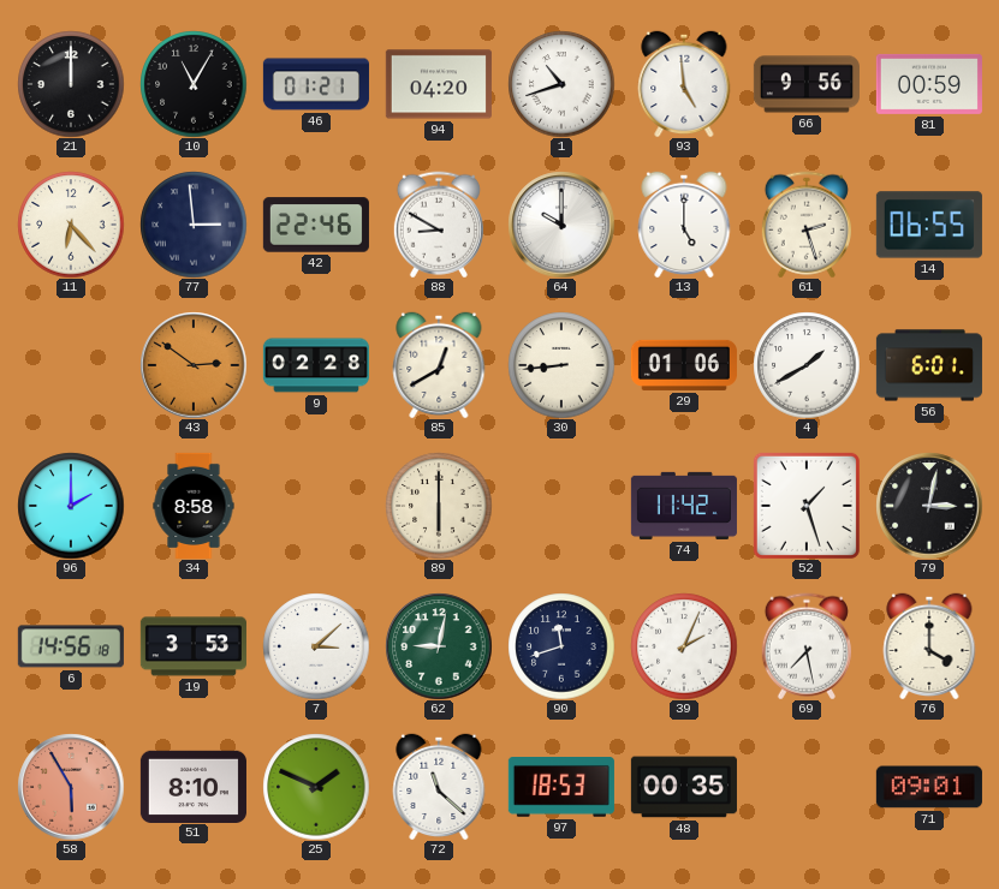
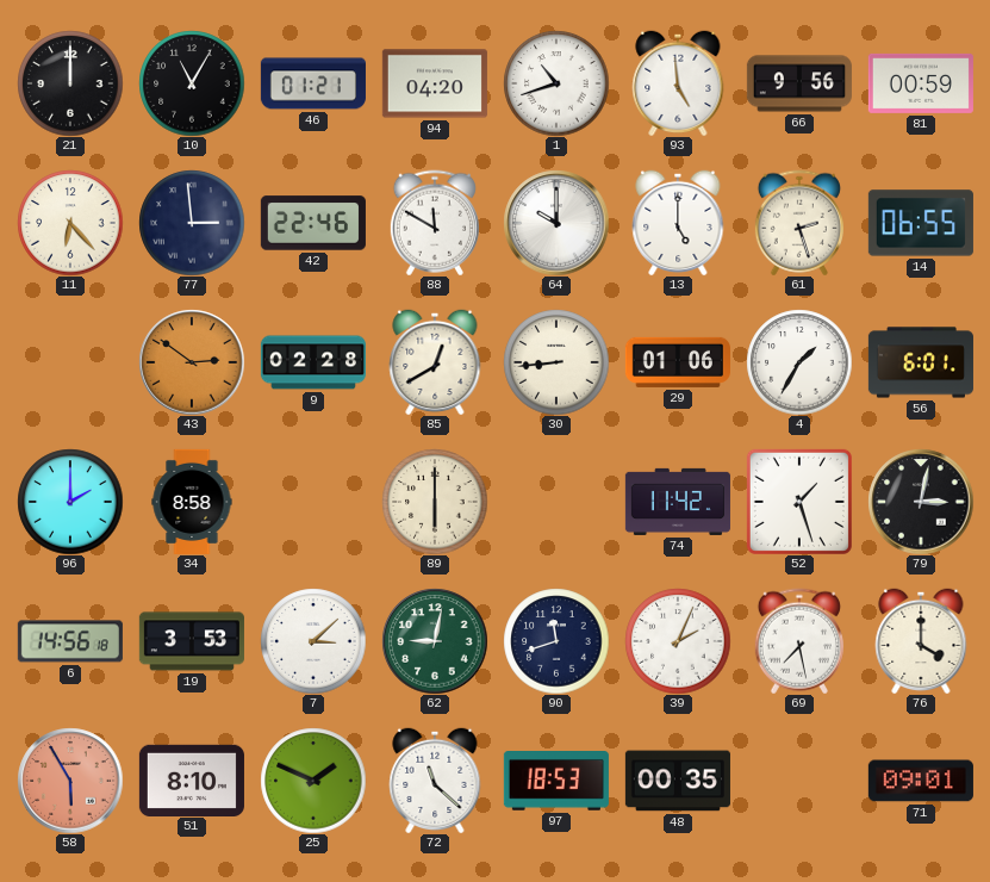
88: 8:50 -> 11:50 (435, 223)
4: 1:40 -> 1:35 (799, 362)
